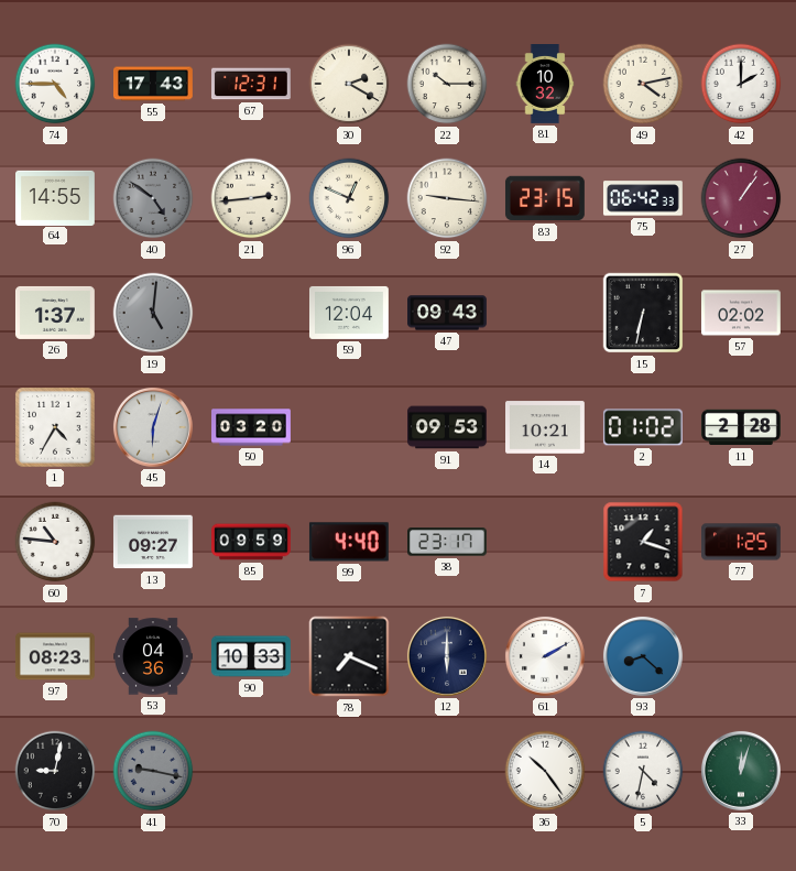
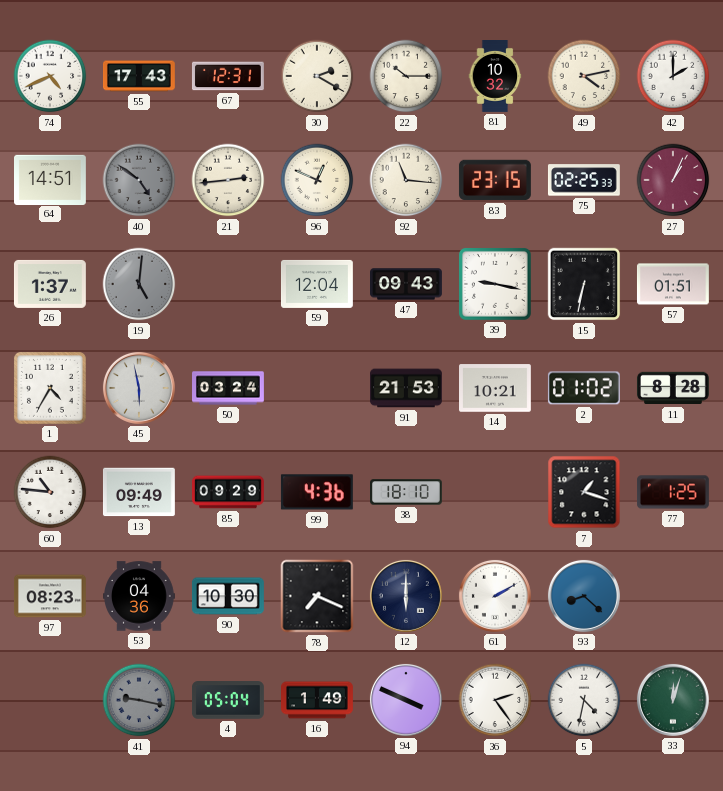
74: 4:45 -> 4:41 (50, 76)
64: 14:55 -> 14:51 (51, 179)
92: 9:16 -> 11:16 (406, 180)
75: 06:42 -> 02:25 (584, 180)
27: 1:06 -> 1:04 (673, 180)
39: none -> 9:17 (495, 284)
57: 02:02 -> 01:51 (673, 284)
45: 6:03 -> 5:58 (139, 388)
50: 03:20 -> 03:24 (229, 388)
91: 09:53 -> 21:53 (407, 388)
11: 2:28 -> 8:28 (673, 388)
13: 09:27 -> 09:49 (139, 492)
85: 09:59 -> 09:29 (229, 492)
99: 4:40 -> 4:36 (317, 492)
38: 23:17 -> 18:10 (407, 492)
90: 10:33 -> 10:30 (228, 596)
70: 9:02 -> none (55, 771)
4: none -> 05:04 (229, 700)
16: none -> 1:49 (318, 700)
94: none -> 3:49 (406, 700)
36: 10:24 -> 2:24 (495, 700)
